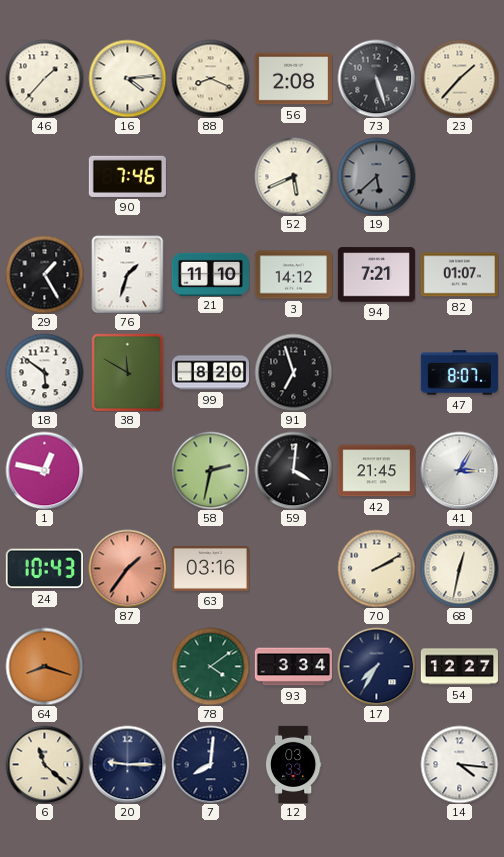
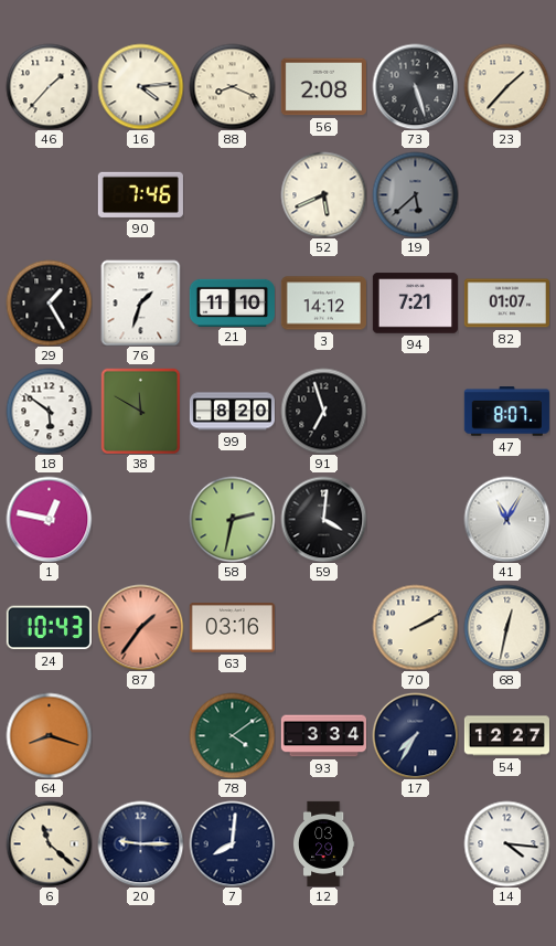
42: 21:45 -> none (376, 471)
41: 3:05 -> 11:05 (506, 519)
12: 03:33 -> 03:29 (323, 843)
